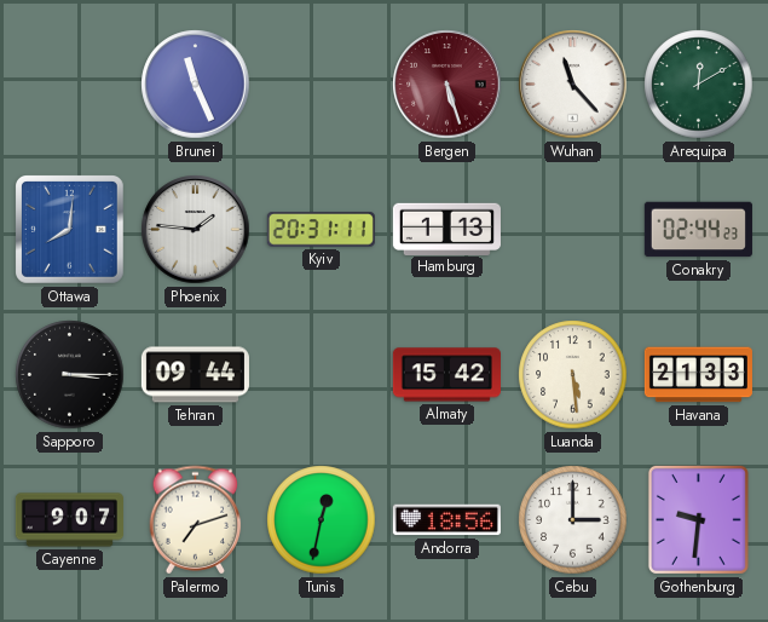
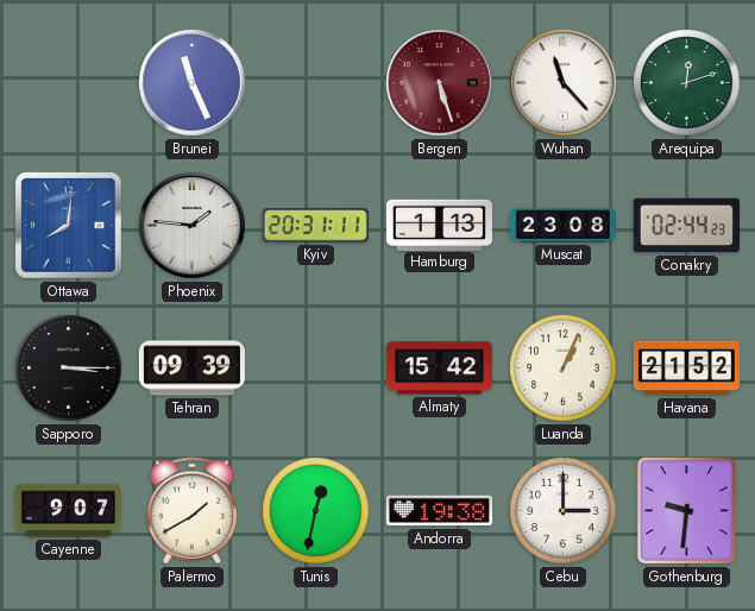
Arequipa: 12:10 -> 12:12 (687, 83)
Muscat: none -> 23:08 (562, 226)
Tehran: 09:44 -> 09:39 (191, 369)
Luanda: 5:29 -> 1:04 (564, 369)
Havana: 21:33 -> 21:52 (686, 369)
Palermo: 7:12 -> 1:40 (193, 511)
Andorra: 18:56 -> 19:38 (439, 511)
